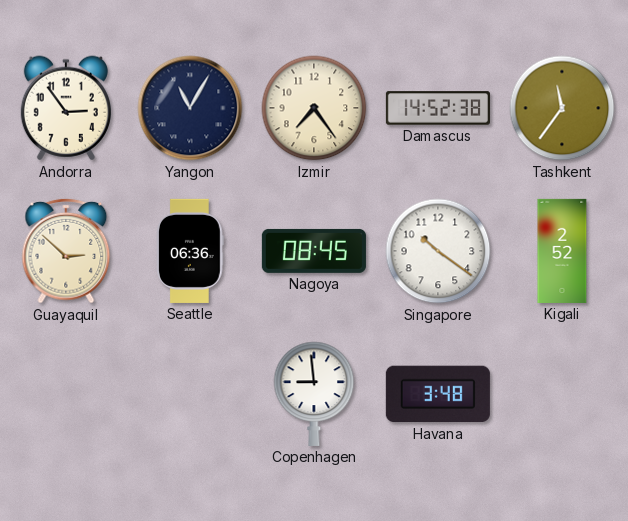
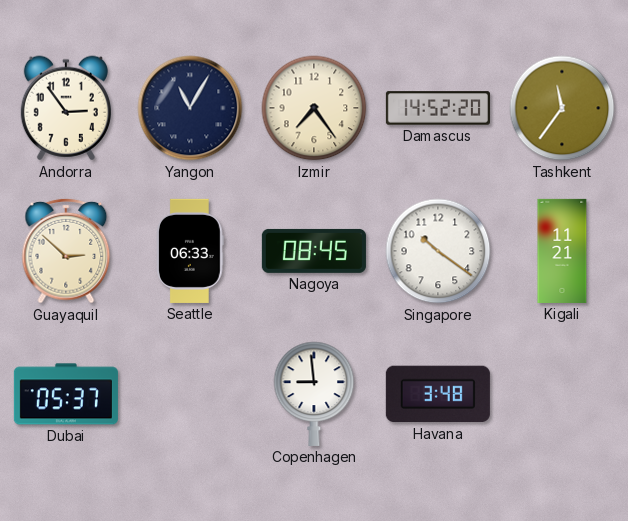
Damascus: 14:52:38 -> 14:52:20 (438, 108)
Seattle: 06:36 -> 06:33 (191, 251)
Kigali: 2:52 -> 11:21 (562, 251)
Dubai: none -> 05:37 (66, 394)
